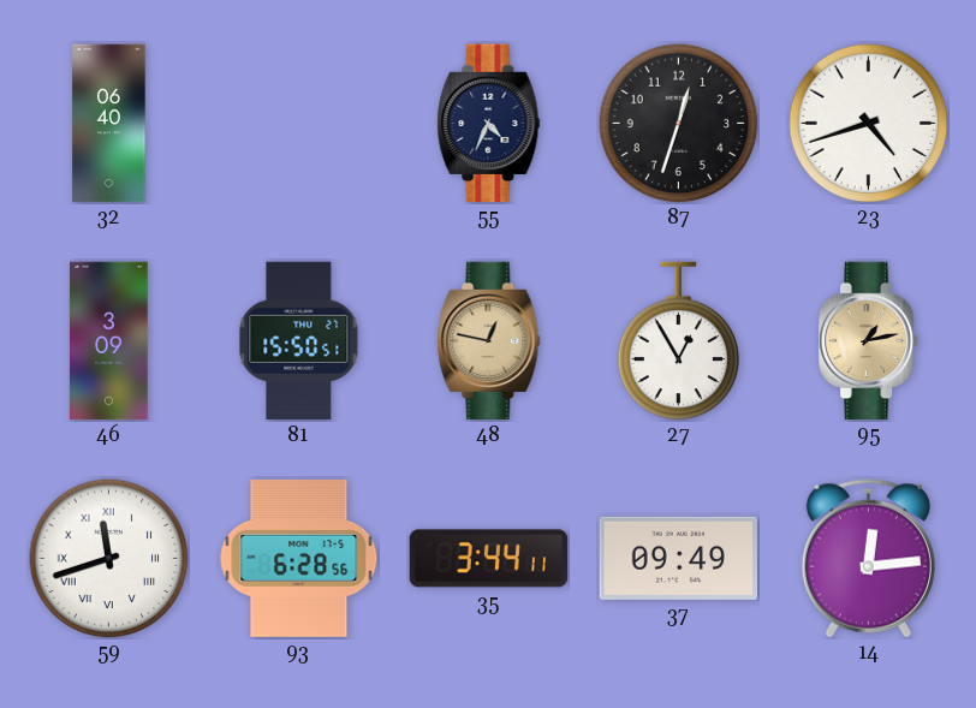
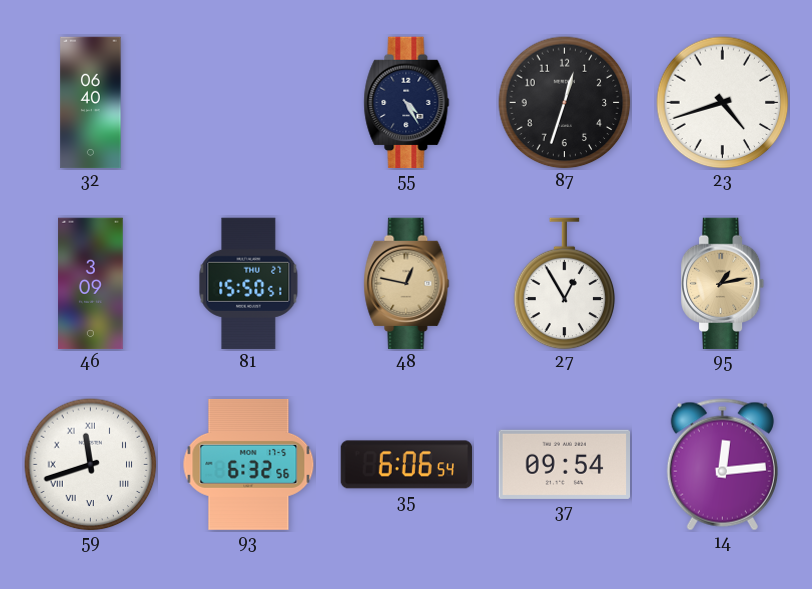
55: 4:34 -> 4:25 (407, 103)
93: 6:28 -> 6:32 (249, 464)
35: 3:44 -> 6:06 (407, 465)
37: 09:49 -> 09:54 (564, 464)
